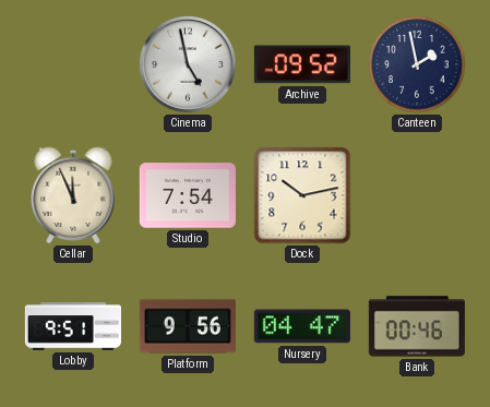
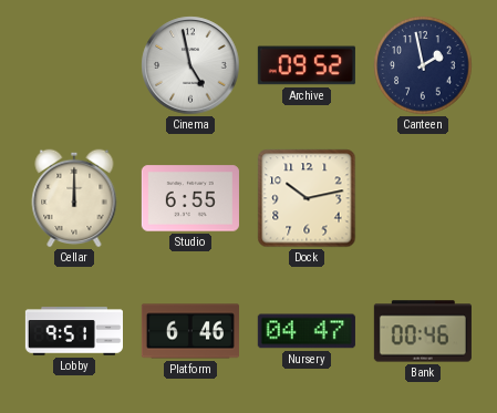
Cellar: 11:56 -> 12:00 (74, 198)
Studio: 7:54 -> 6:55 (190, 198)
Platform: 9:56 -> 6:46 (190, 331)
